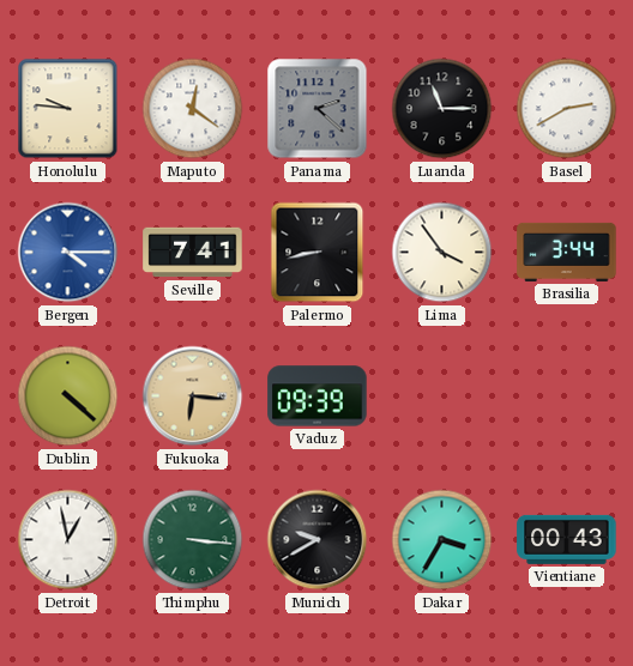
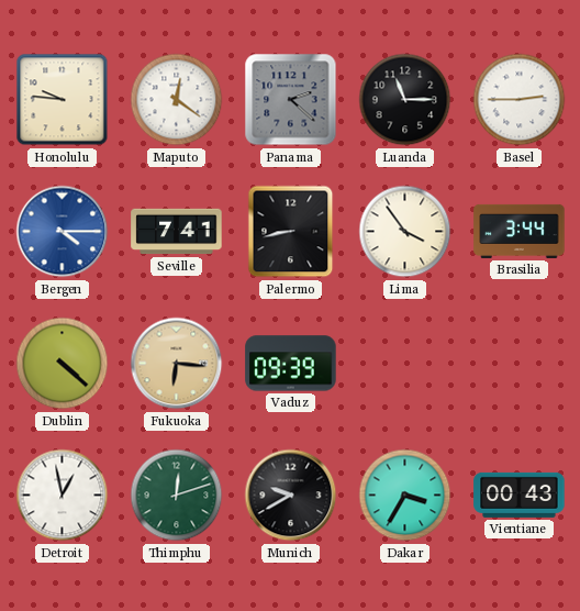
Basel: 2:40 -> 2:45 (520, 100)
Thimphu: 3:16 -> 12:12 (177, 496)
